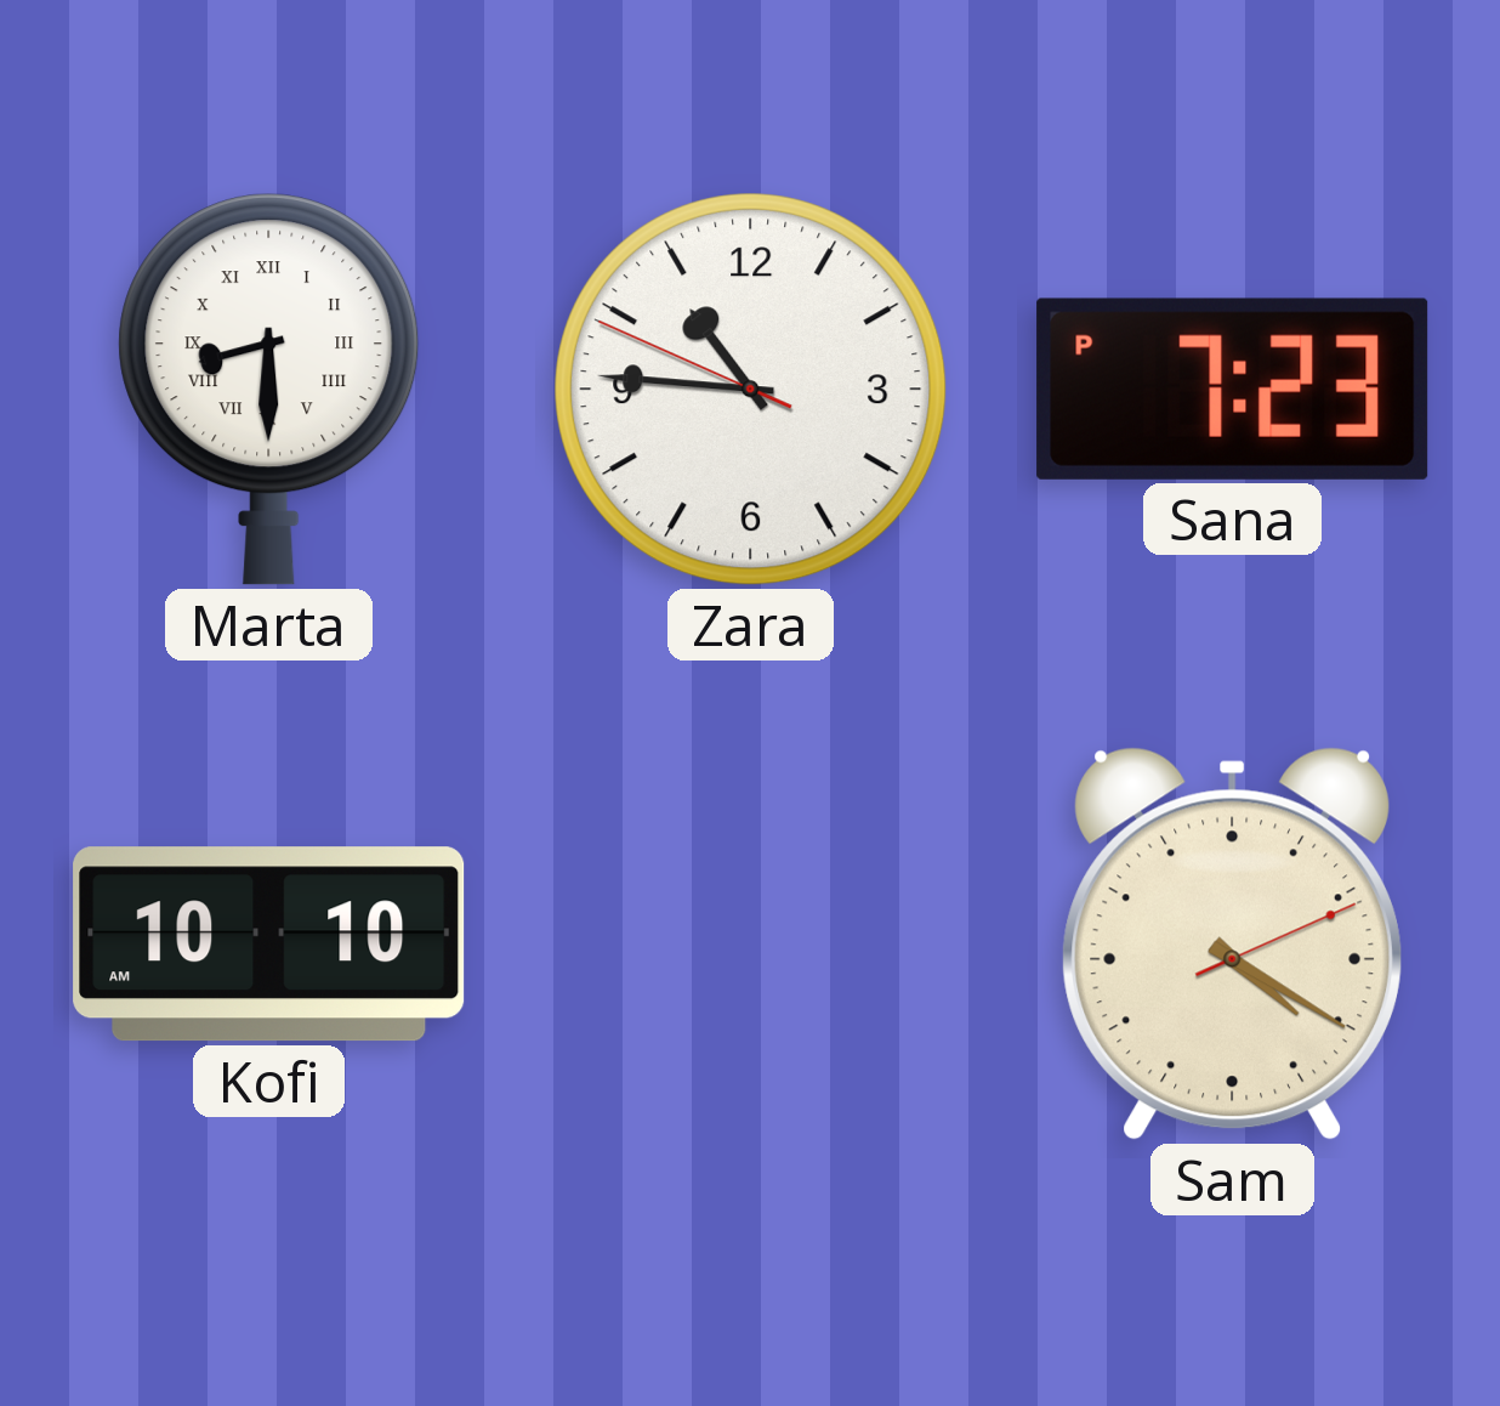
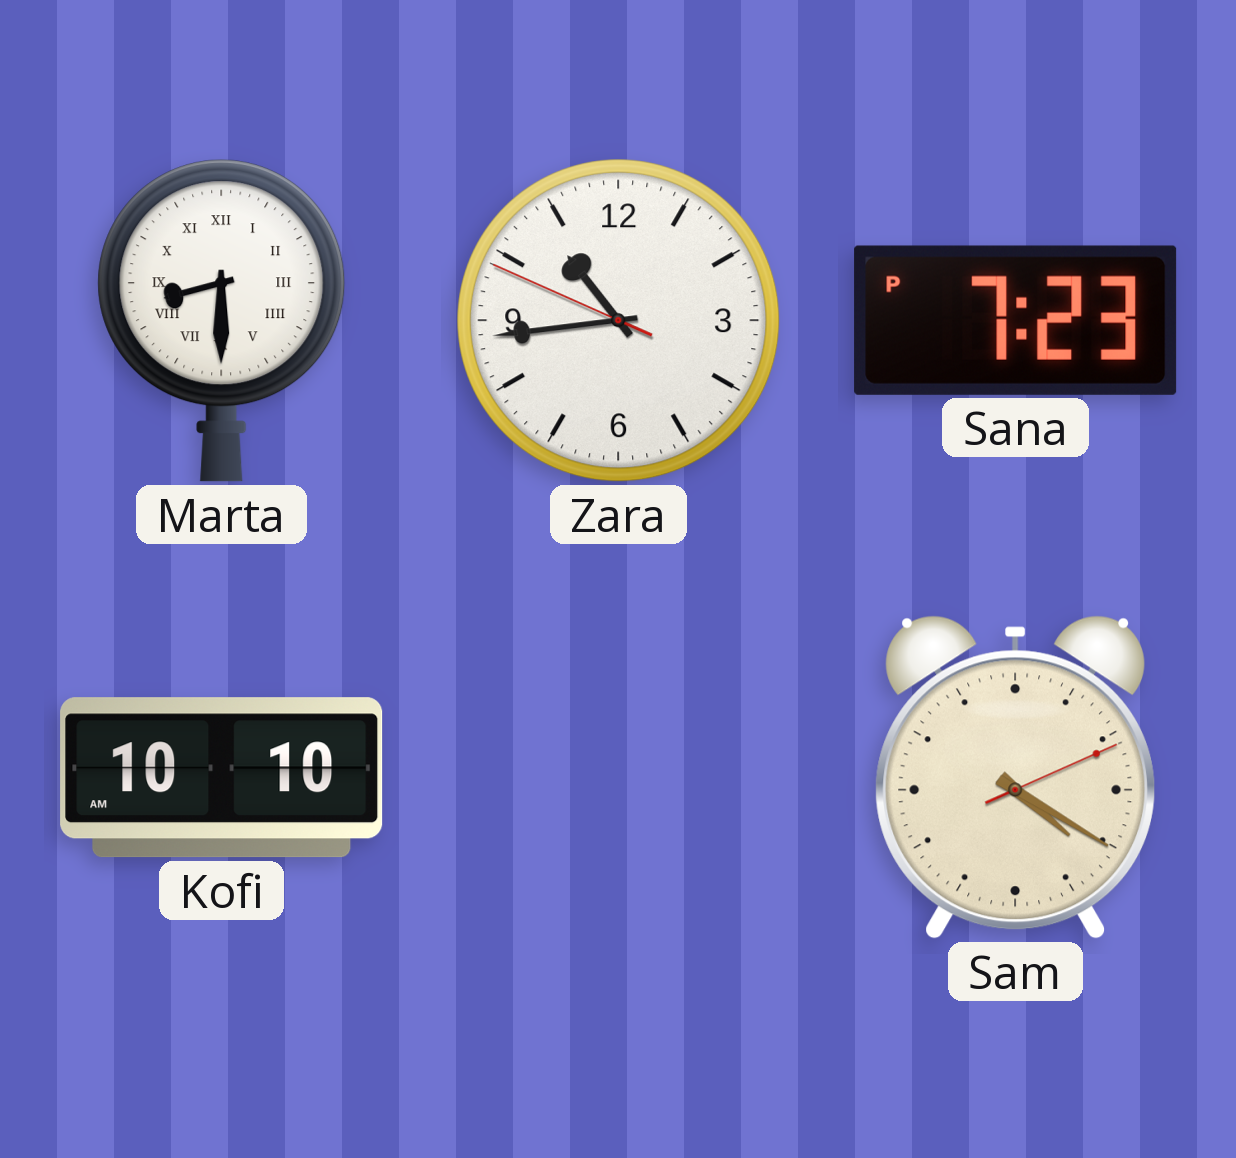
Zara: 10:45 -> 10:43 (619, 321)
